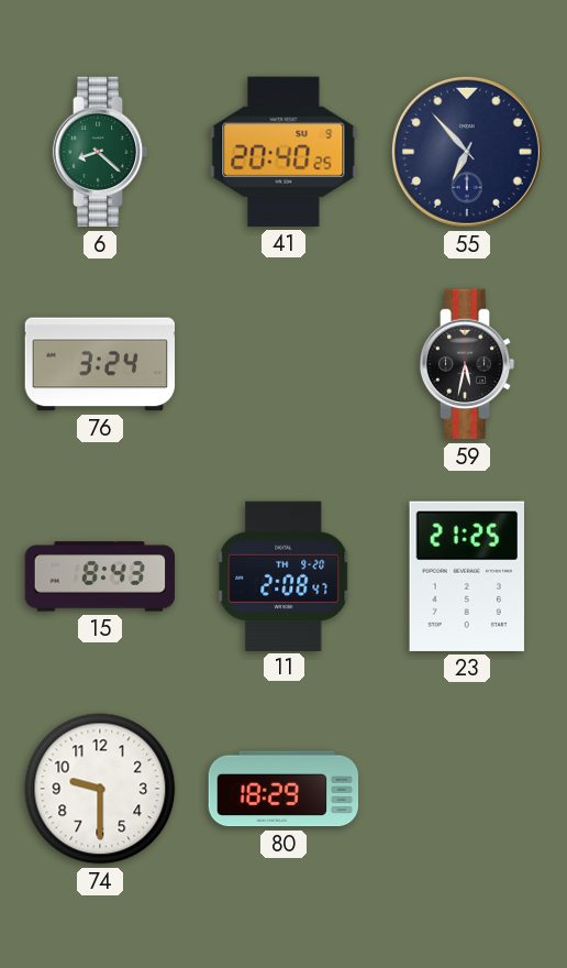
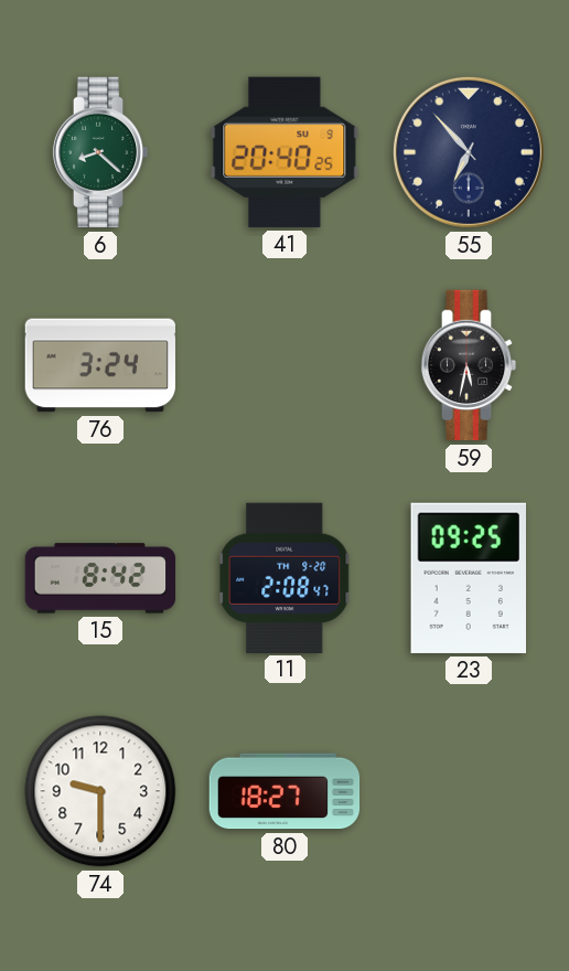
15: 8:43 -> 8:42 (100, 578)
23: 21:25 -> 09:25 (468, 578)
80: 18:29 -> 18:27 (284, 791)
